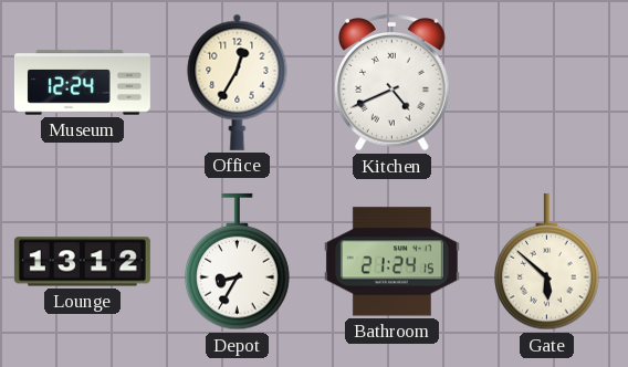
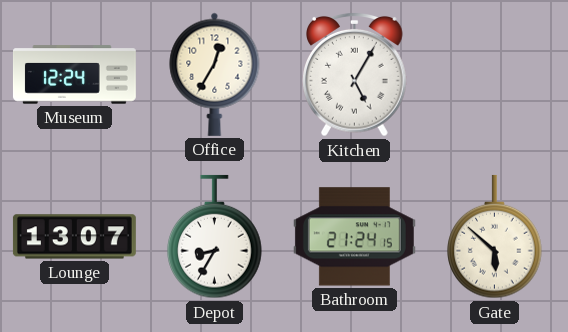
Kitchen: 4:41 -> 5:05 (355, 74)
Lounge: 13:12 -> 13:07 (74, 237)
